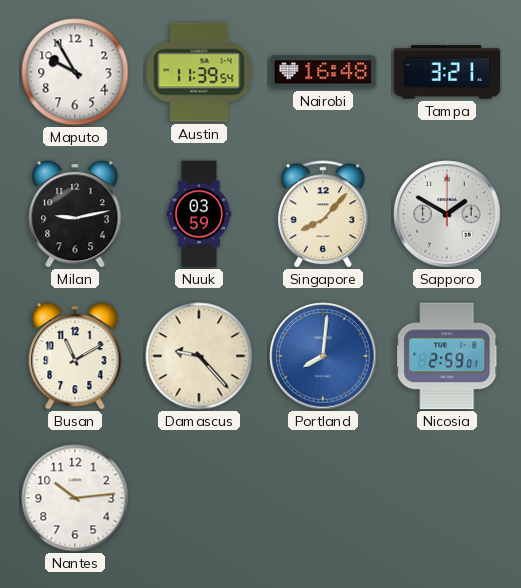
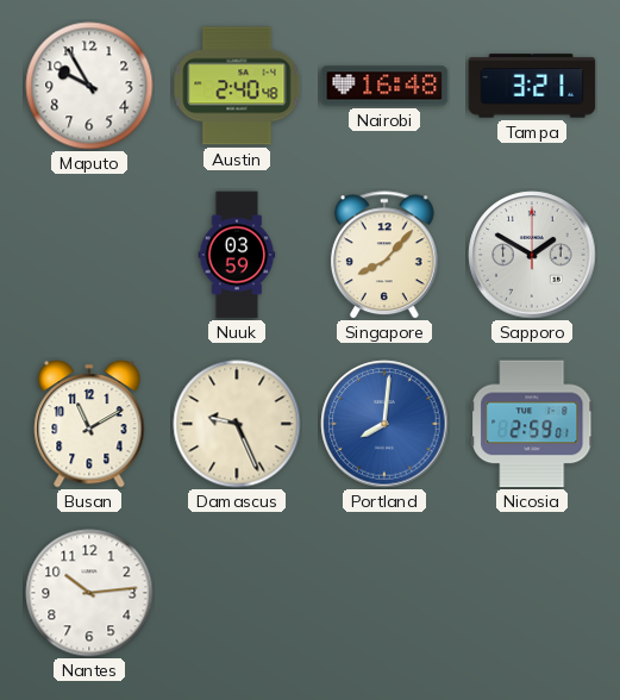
Austin: 11:39 -> 2:40 (237, 86)
Milan: 9:13 -> none (75, 214)
Damascus: 9:23 -> 9:26 (237, 424)
